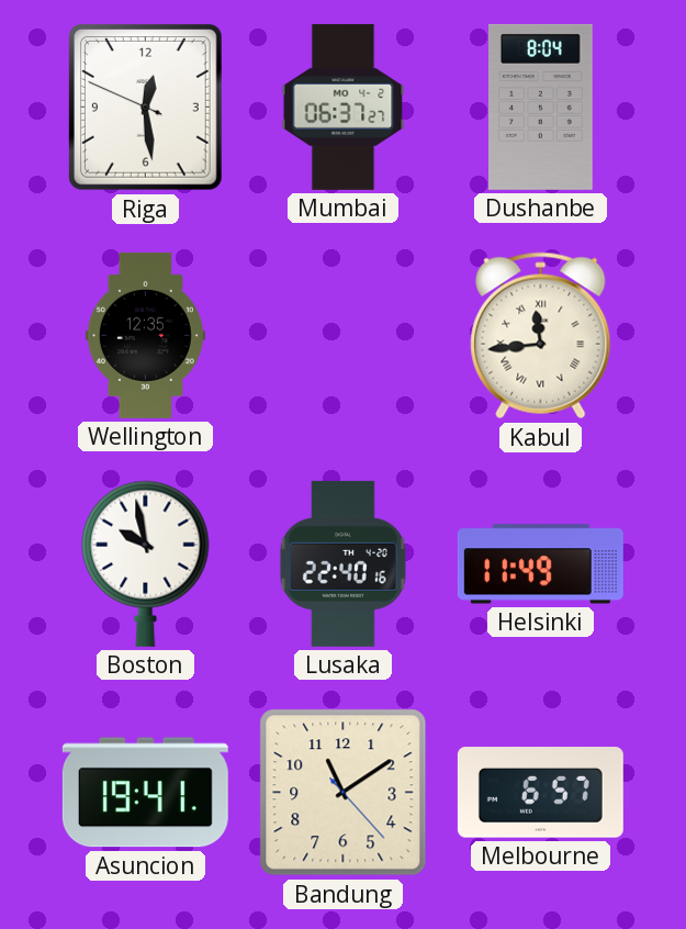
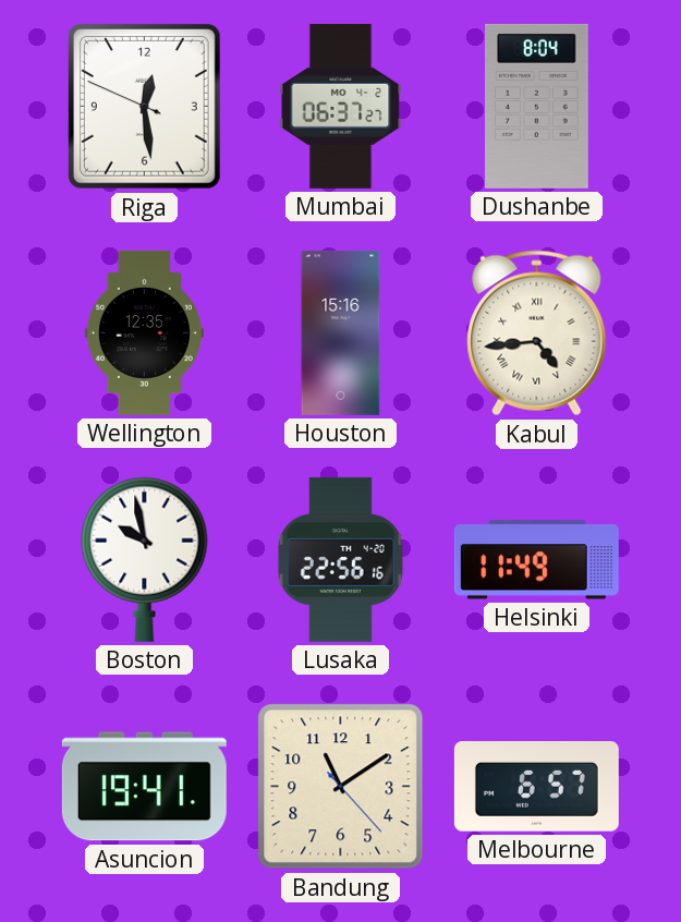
Houston: none -> 15:16 (341, 332)
Kabul: 11:44 -> 4:44 (537, 333)
Lusaka: 22:40 -> 22:56 (340, 559)
